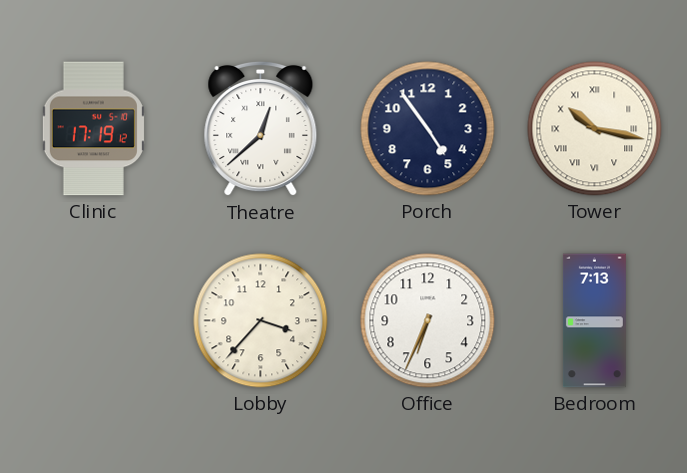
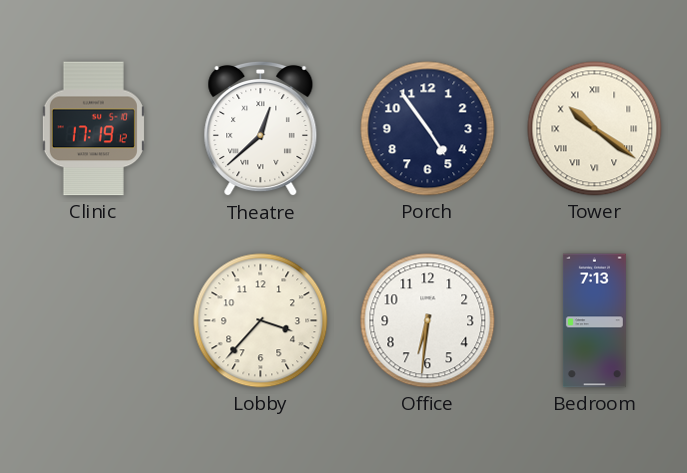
Tower: 10:17 -> 10:21 (595, 129)
Office: 6:34 -> 6:31 (428, 321)
